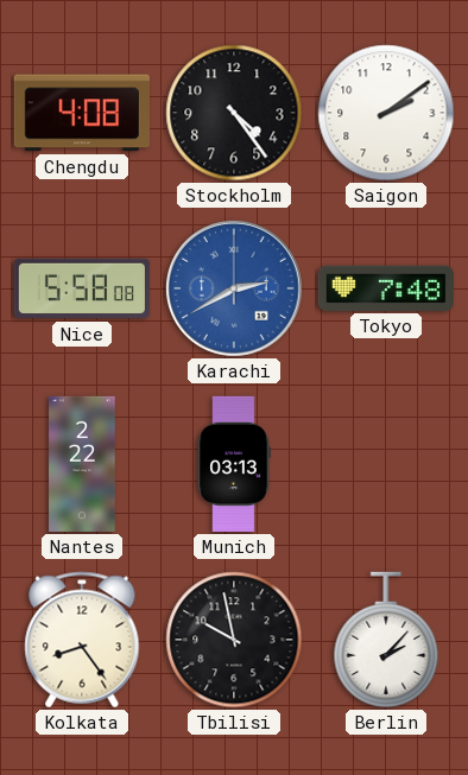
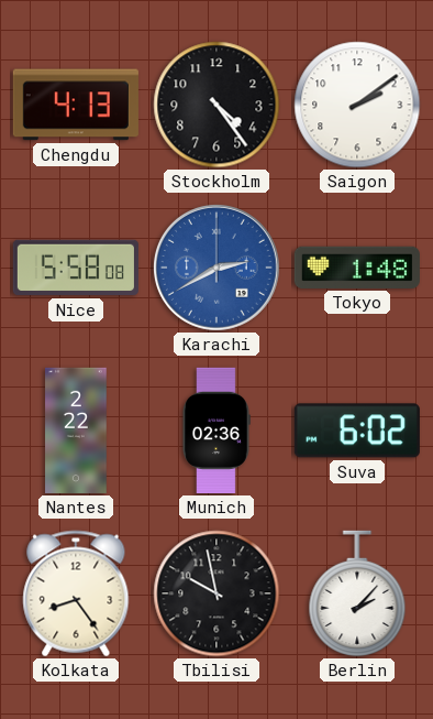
Chengdu: 4:08 -> 4:13 (76, 105)
Tokyo: 7:48 -> 1:48 (357, 268)
Munich: 03:13 -> 02:36 (216, 431)
Suva: none -> 6:02 (357, 431)
